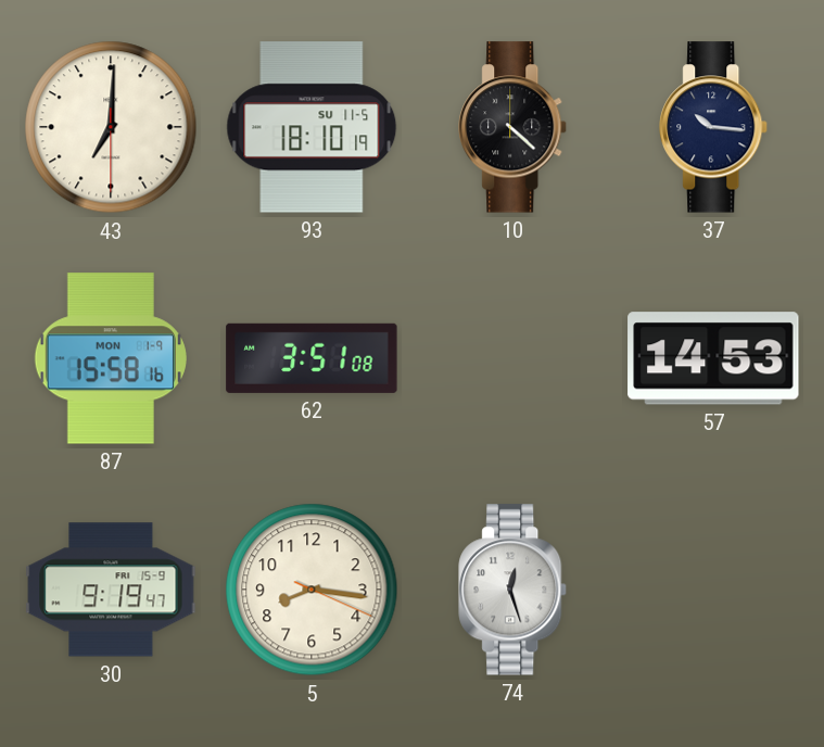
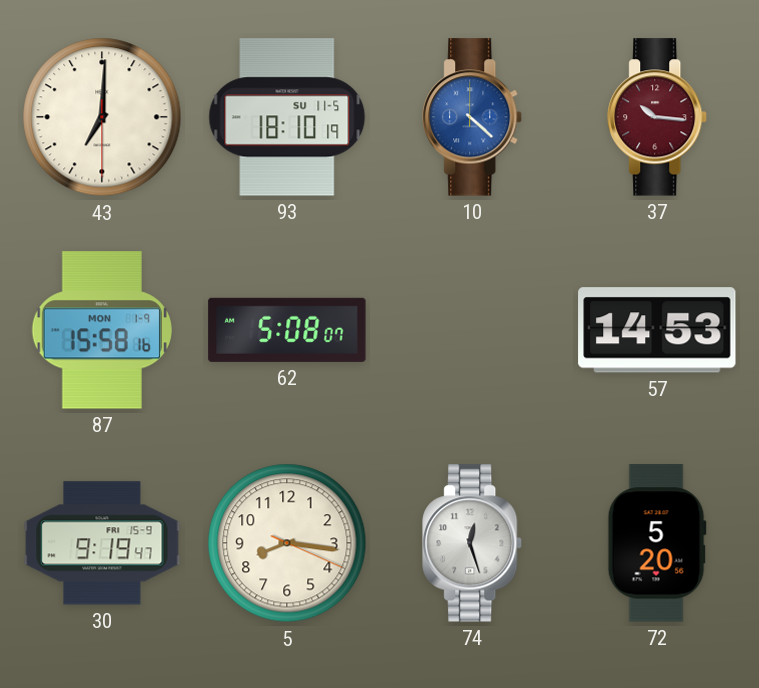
10 dial: black -> blue (473, 117)
37 dial: navy -> burgundy (658, 117)
62: 3:51 -> 5:08 (287, 330)
72: none -> 5:20 (657, 543)
